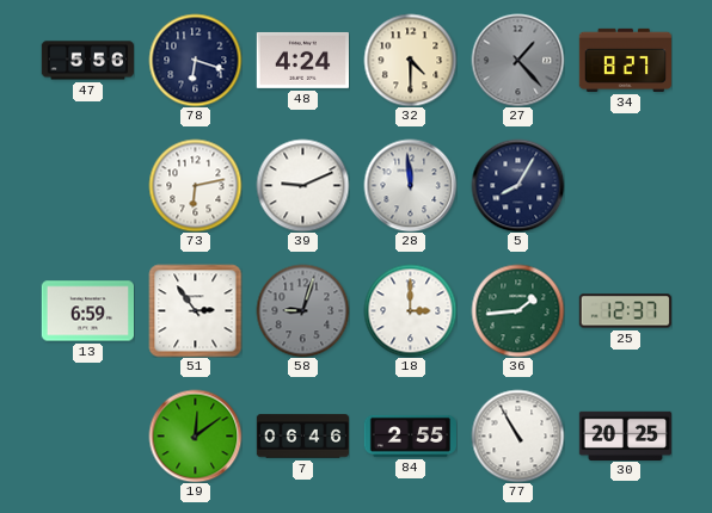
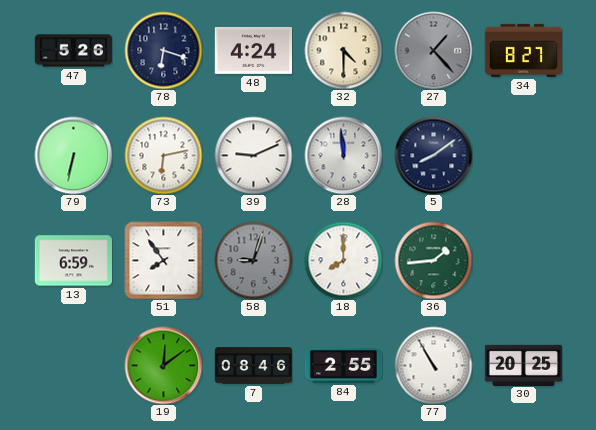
47: 5:56 -> 5:26 (73, 51)
79: none -> 6:32 (73, 155)
5: 8:05 -> 8:09 (433, 155)
51: 2:54 -> 7:54 (163, 260)
18: 3:00 -> 8:00 (343, 260)
25: 12:37 -> none (625, 311)
7: 06:46 -> 08:46 (253, 366)
